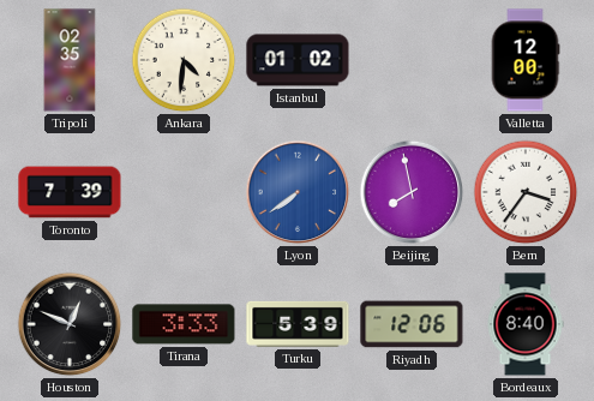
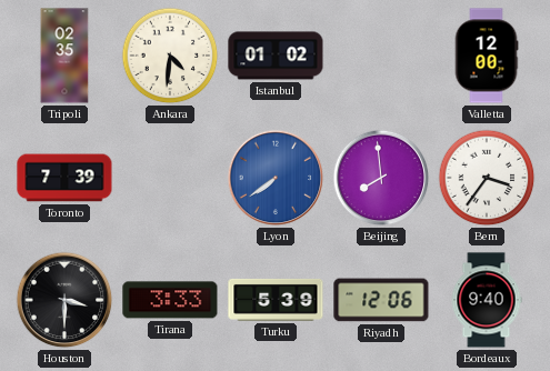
Beijing: 7:58 -> 7:59 (381, 178)
Houston: 12:49 -> 3:30 (64, 300)
Bordeaux: 8:40 -> 9:40 (487, 300)
